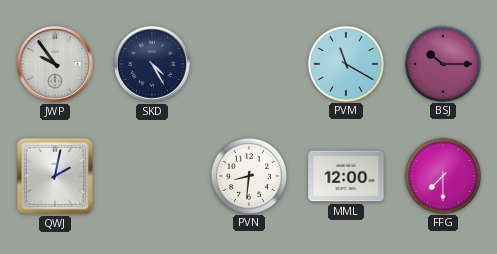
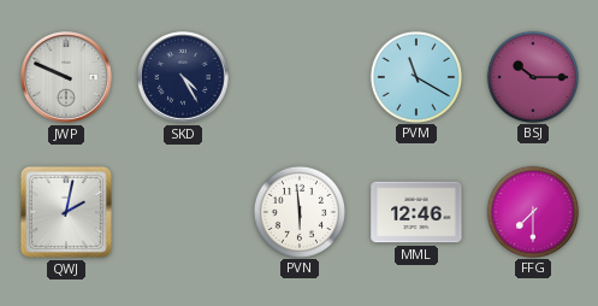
JWP: 9:54 -> 9:49 (67, 78)
PVN: 8:31 -> 5:59 (298, 211)
MML: 12:00 -> 12:46 (416, 212)
